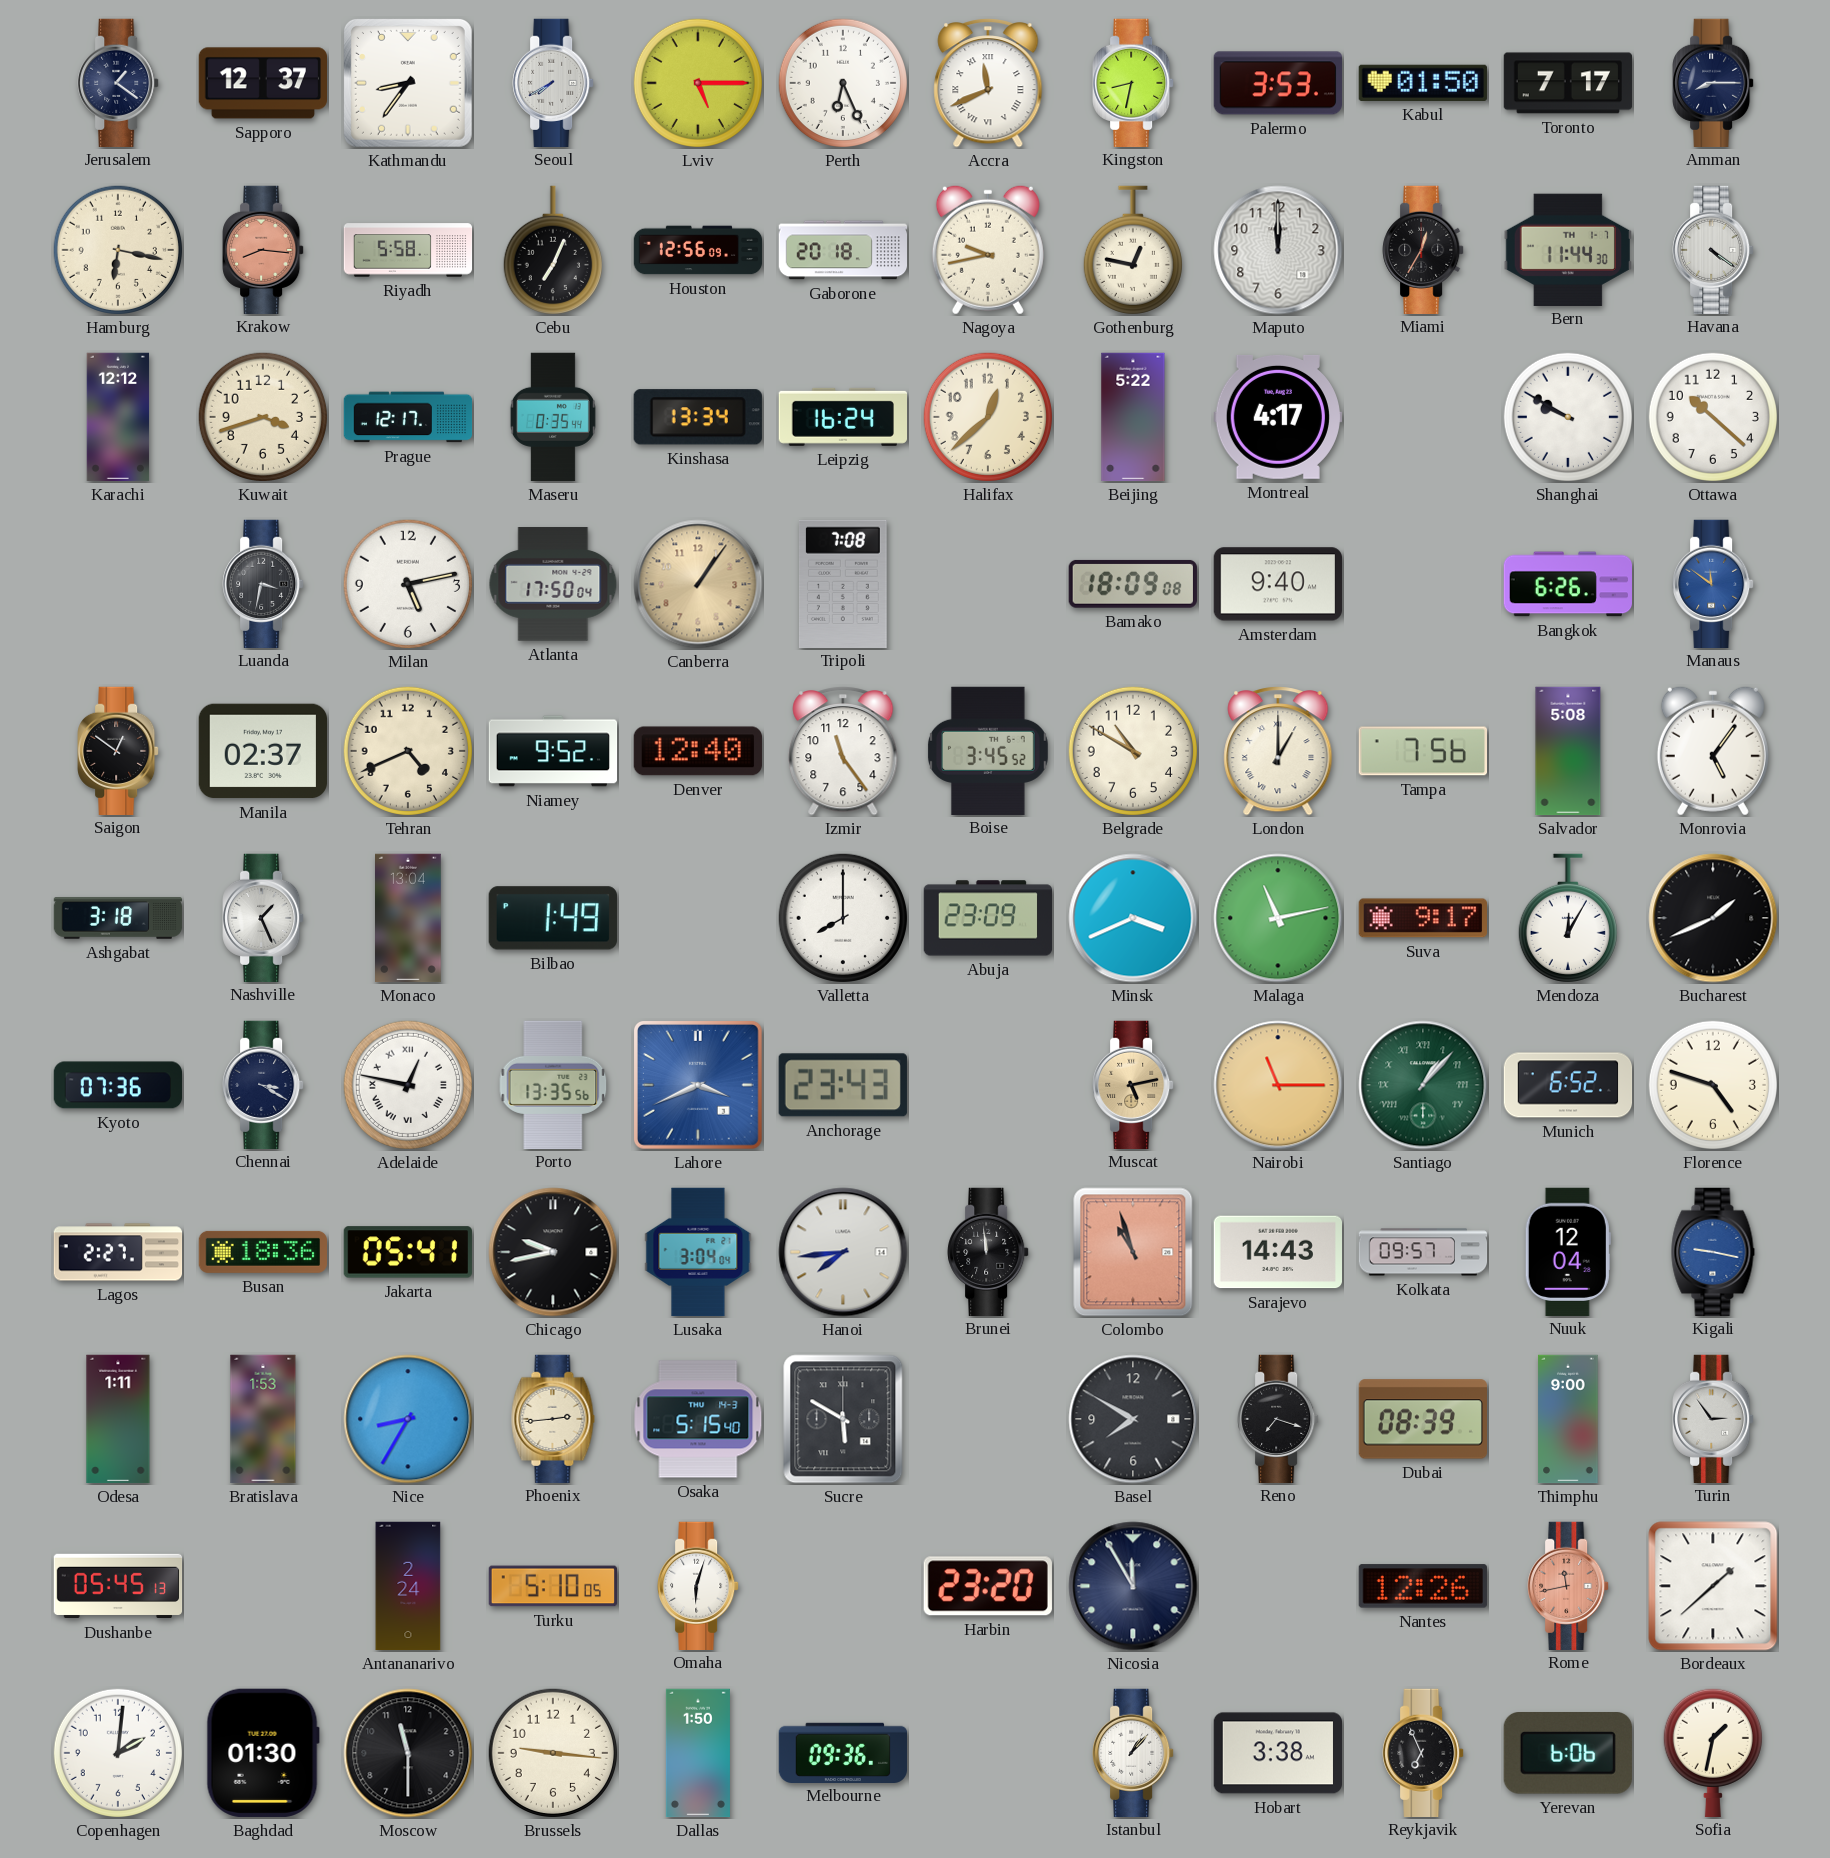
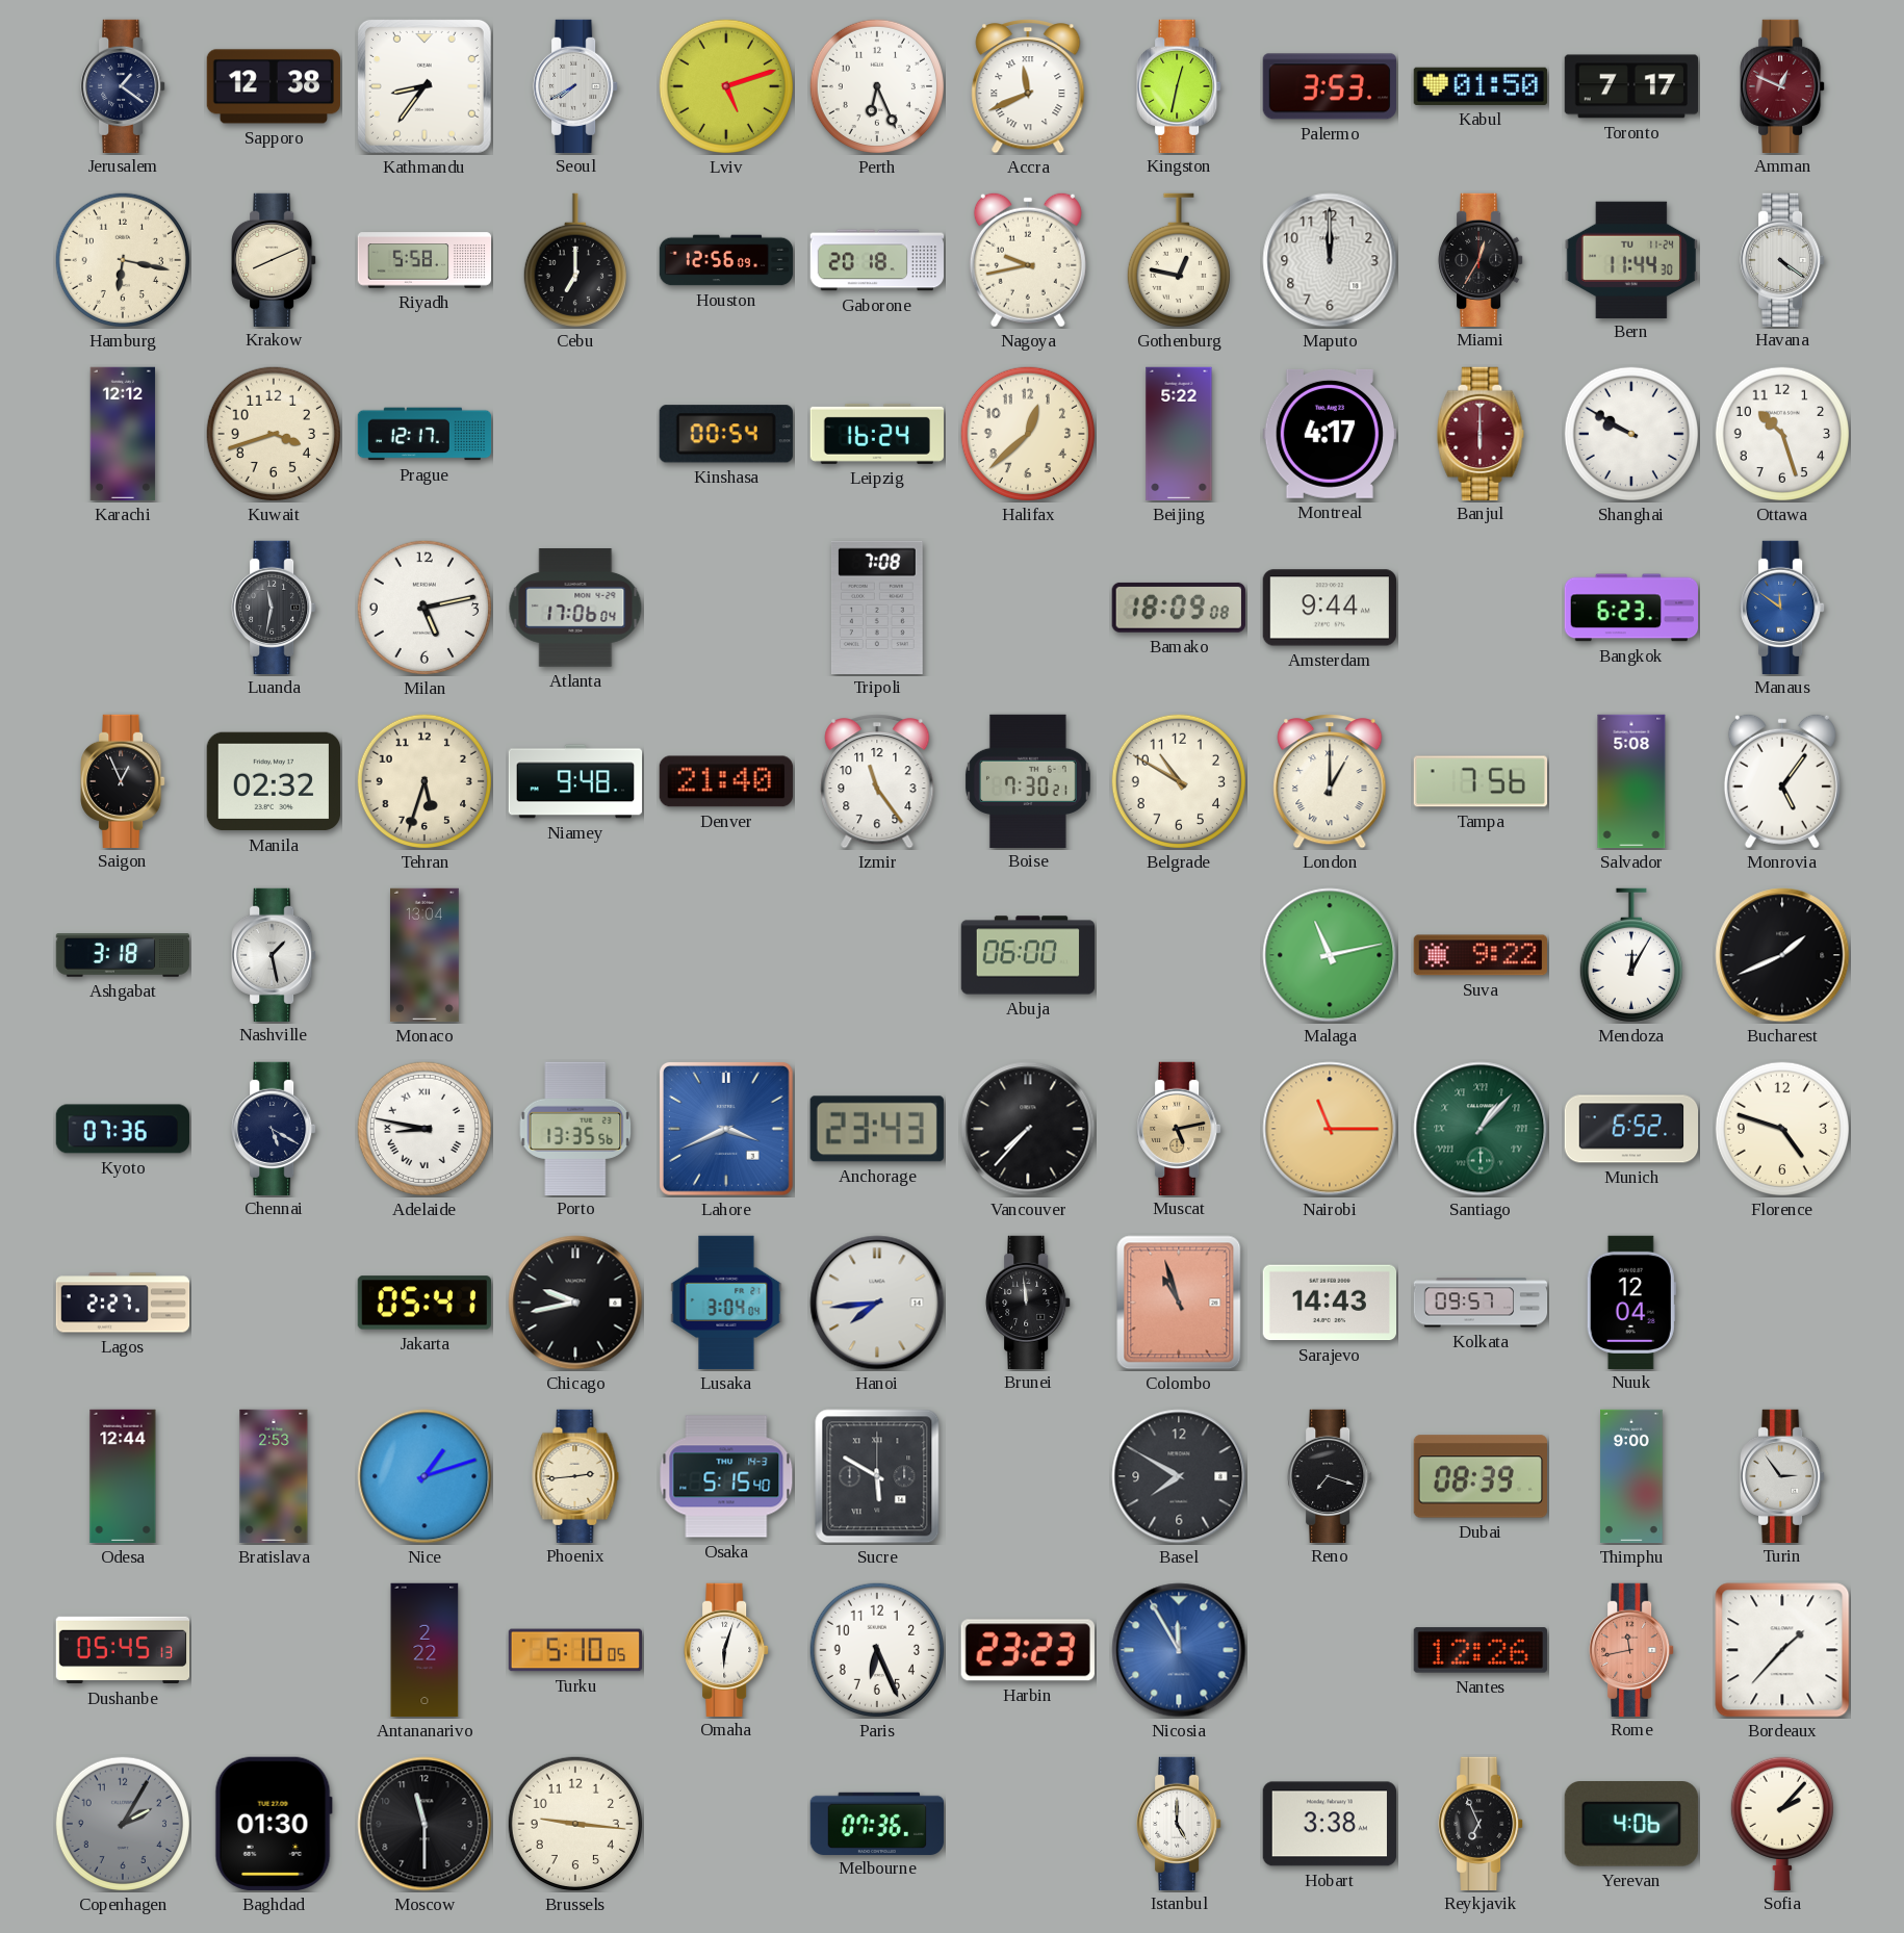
Sapporo: 12:37 -> 12:38 (273, 86)
Lviv: 5:15 -> 5:12 (726, 86)
Kingston: 8:32 -> 12:32 (1179, 85)
Amman: 8:15 -> 12:49 (1782, 85)
Amman dial: navy -> burgundy (1782, 85)
Krakow: 8:16 -> 8:11 (274, 259)
Krakow dial: salmon -> cream (274, 259)
Cebu: 7:04 -> 7:00 (575, 260)
Bern date: TH 1-7 -> TU 11-24 (1631, 259)
Maseru: 0:35 -> none (553, 417)
Kinshasa: 13:34 -> 00:54 (726, 434)
Banjul: none -> 6:00 (1481, 433)
Ottawa: 10:22 -> 10:27 (1782, 434)
Luanda: 3:32 -> 11:32 (274, 607)
Atlanta: 17:50 -> 17:06 (575, 608)
Canberra: 1:06 -> none (698, 584)
Amsterdam: 9:40 -> 9:44 (1329, 608)
Bangkok: 6:26 -> 6:23 (1630, 608)
Saigon: 12:51 -> 12:56 (123, 780)
Manila: 02:37 -> 02:32 (273, 781)
Tehran: 4:41 -> 5:33 (424, 781)
Niamey: 9:52 -> 9:48 (575, 781)
Denver: 12:40 -> 21:40 (726, 781)
Boise: 3:45 -> 7:30 (1028, 780)
Nashville: 1:26 -> 1:28 (274, 954)
Bilbao: 1:49 -> none (553, 918)
Valletta: 8:00 -> none (843, 918)
Abuja: 23:09 -> 06:00 (1027, 955)
Minsk: 3:41 -> none (1133, 918)
Suva: 9:17 -> 9:22 (1481, 955)
Chennai: 3:20 -> 5:20 (274, 1128)
Adelaide: 12:47 -> 8:47 (424, 1129)
Vancouver: none -> 7:37 (1028, 1129)
Busan: 18:36 -> none (262, 1252)
Kigali: 9:17 -> none (1713, 1251)
Odesa: 1:11 -> 12:44 (123, 1476)
Bratislava: 1:53 -> 2:53 (274, 1476)
Nice: 8:35 -> 1:12 (424, 1476)
Antananarivo: 2:24 -> 2:22 (424, 1650)
Paris: none -> 6:26 (877, 1650)
Harbin: 23:20 -> 23:23 (1028, 1650)
Nicosia dial: navy -> blue (1179, 1650)
Bordeaux: 1:38 -> 1:37 (1782, 1650)
Copenhagen: 2:01 -> 2:05 (123, 1824)
Copenhagen dial: white -> grey (123, 1824)
Dallas: 1:50 -> none (698, 1753)
Melbourne: 09:36 -> 07:36 (877, 1823)
Istanbul: 1:07 -> 5:00 (1179, 1823)
Yerevan: 6:06 -> 4:06 (1631, 1825)
Sofia: 1:32 -> 2:07 (1782, 1823)
